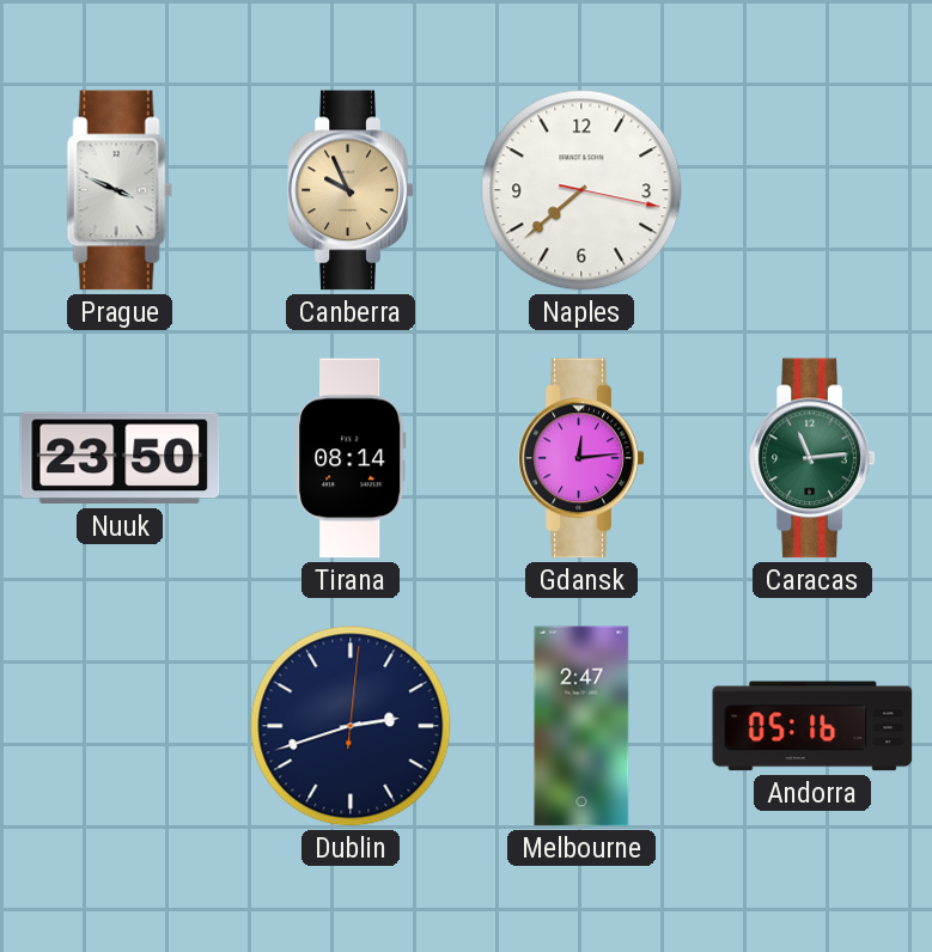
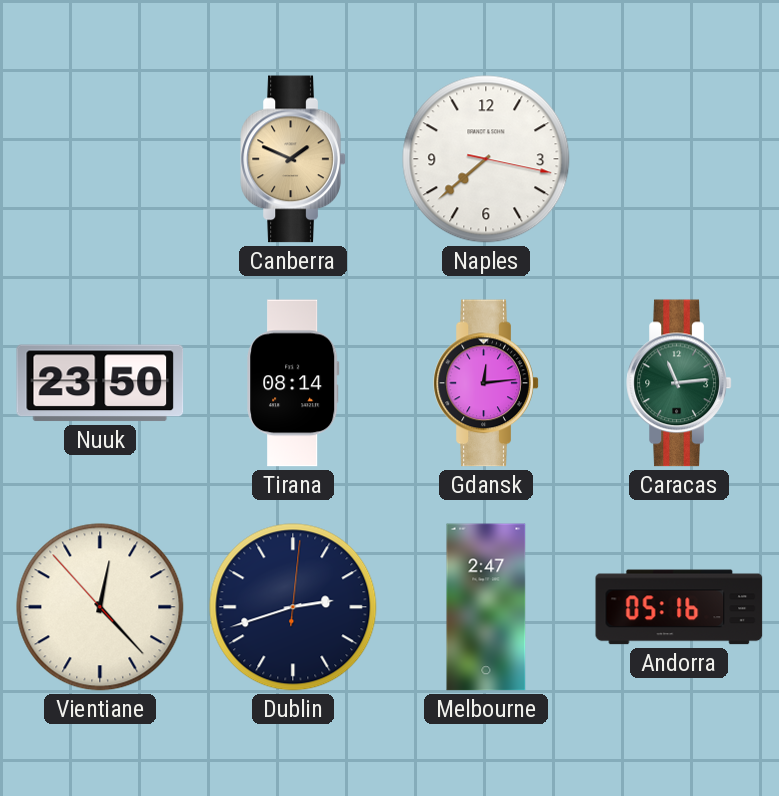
Prague: 3:49 -> none (120, 190)
Canberra: 9:56 -> 1:49 (293, 159)
Vientiane: none -> 12:22 (100, 607)
